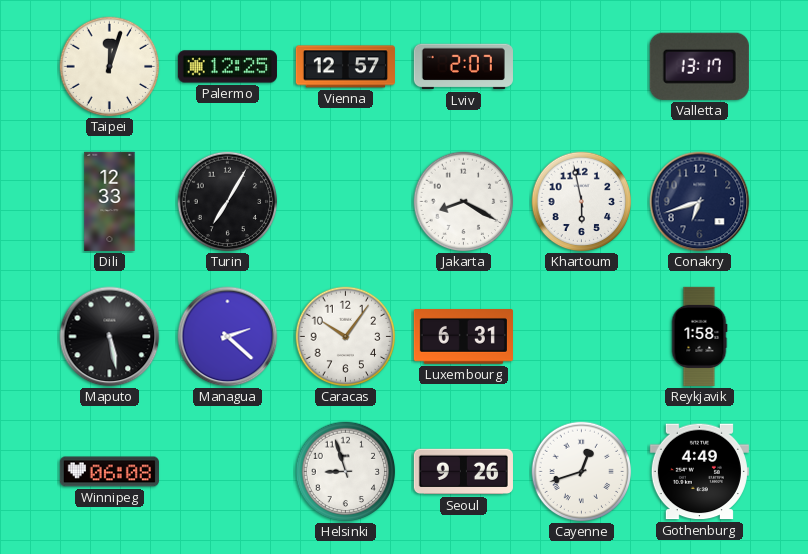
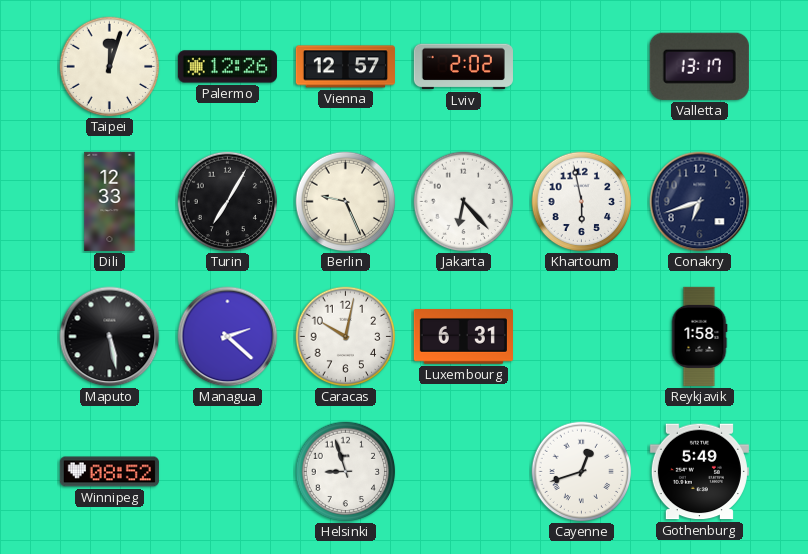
Palermo: 12:25 -> 12:26 (227, 67)
Lviv: 2:07 -> 2:02 (463, 67)
Berlin: none -> 9:26 (346, 202)
Jakarta: 8:20 -> 6:23 (464, 202)
Caracas: 10:06 -> 10:02 (346, 337)
Winnipeg: 06:08 -> 08:52 (109, 472)
Seoul: 9:26 -> none (463, 472)
Gothenburg: 4:49 -> 5:49 (699, 472)
